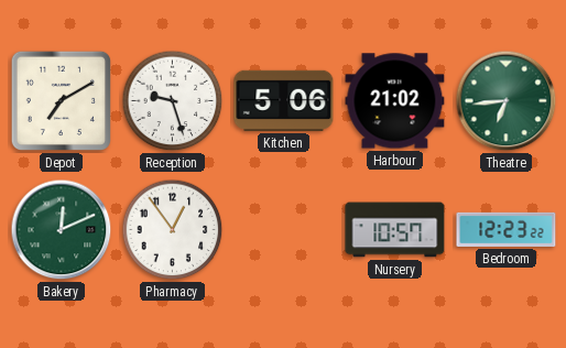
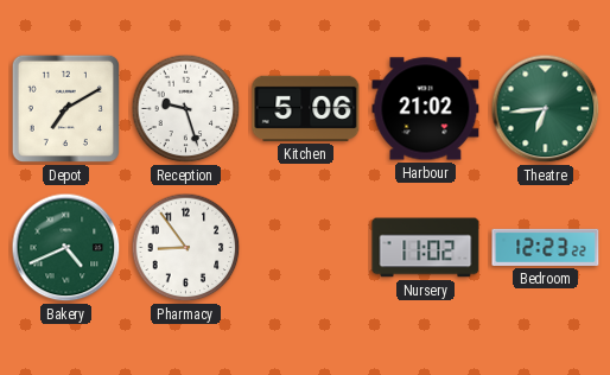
Bakery: 12:11 -> 4:41 (66, 248)
Pharmacy: 12:54 -> 8:54 (186, 248)
Nursery: 10:57 -> 11:02 (426, 248)
